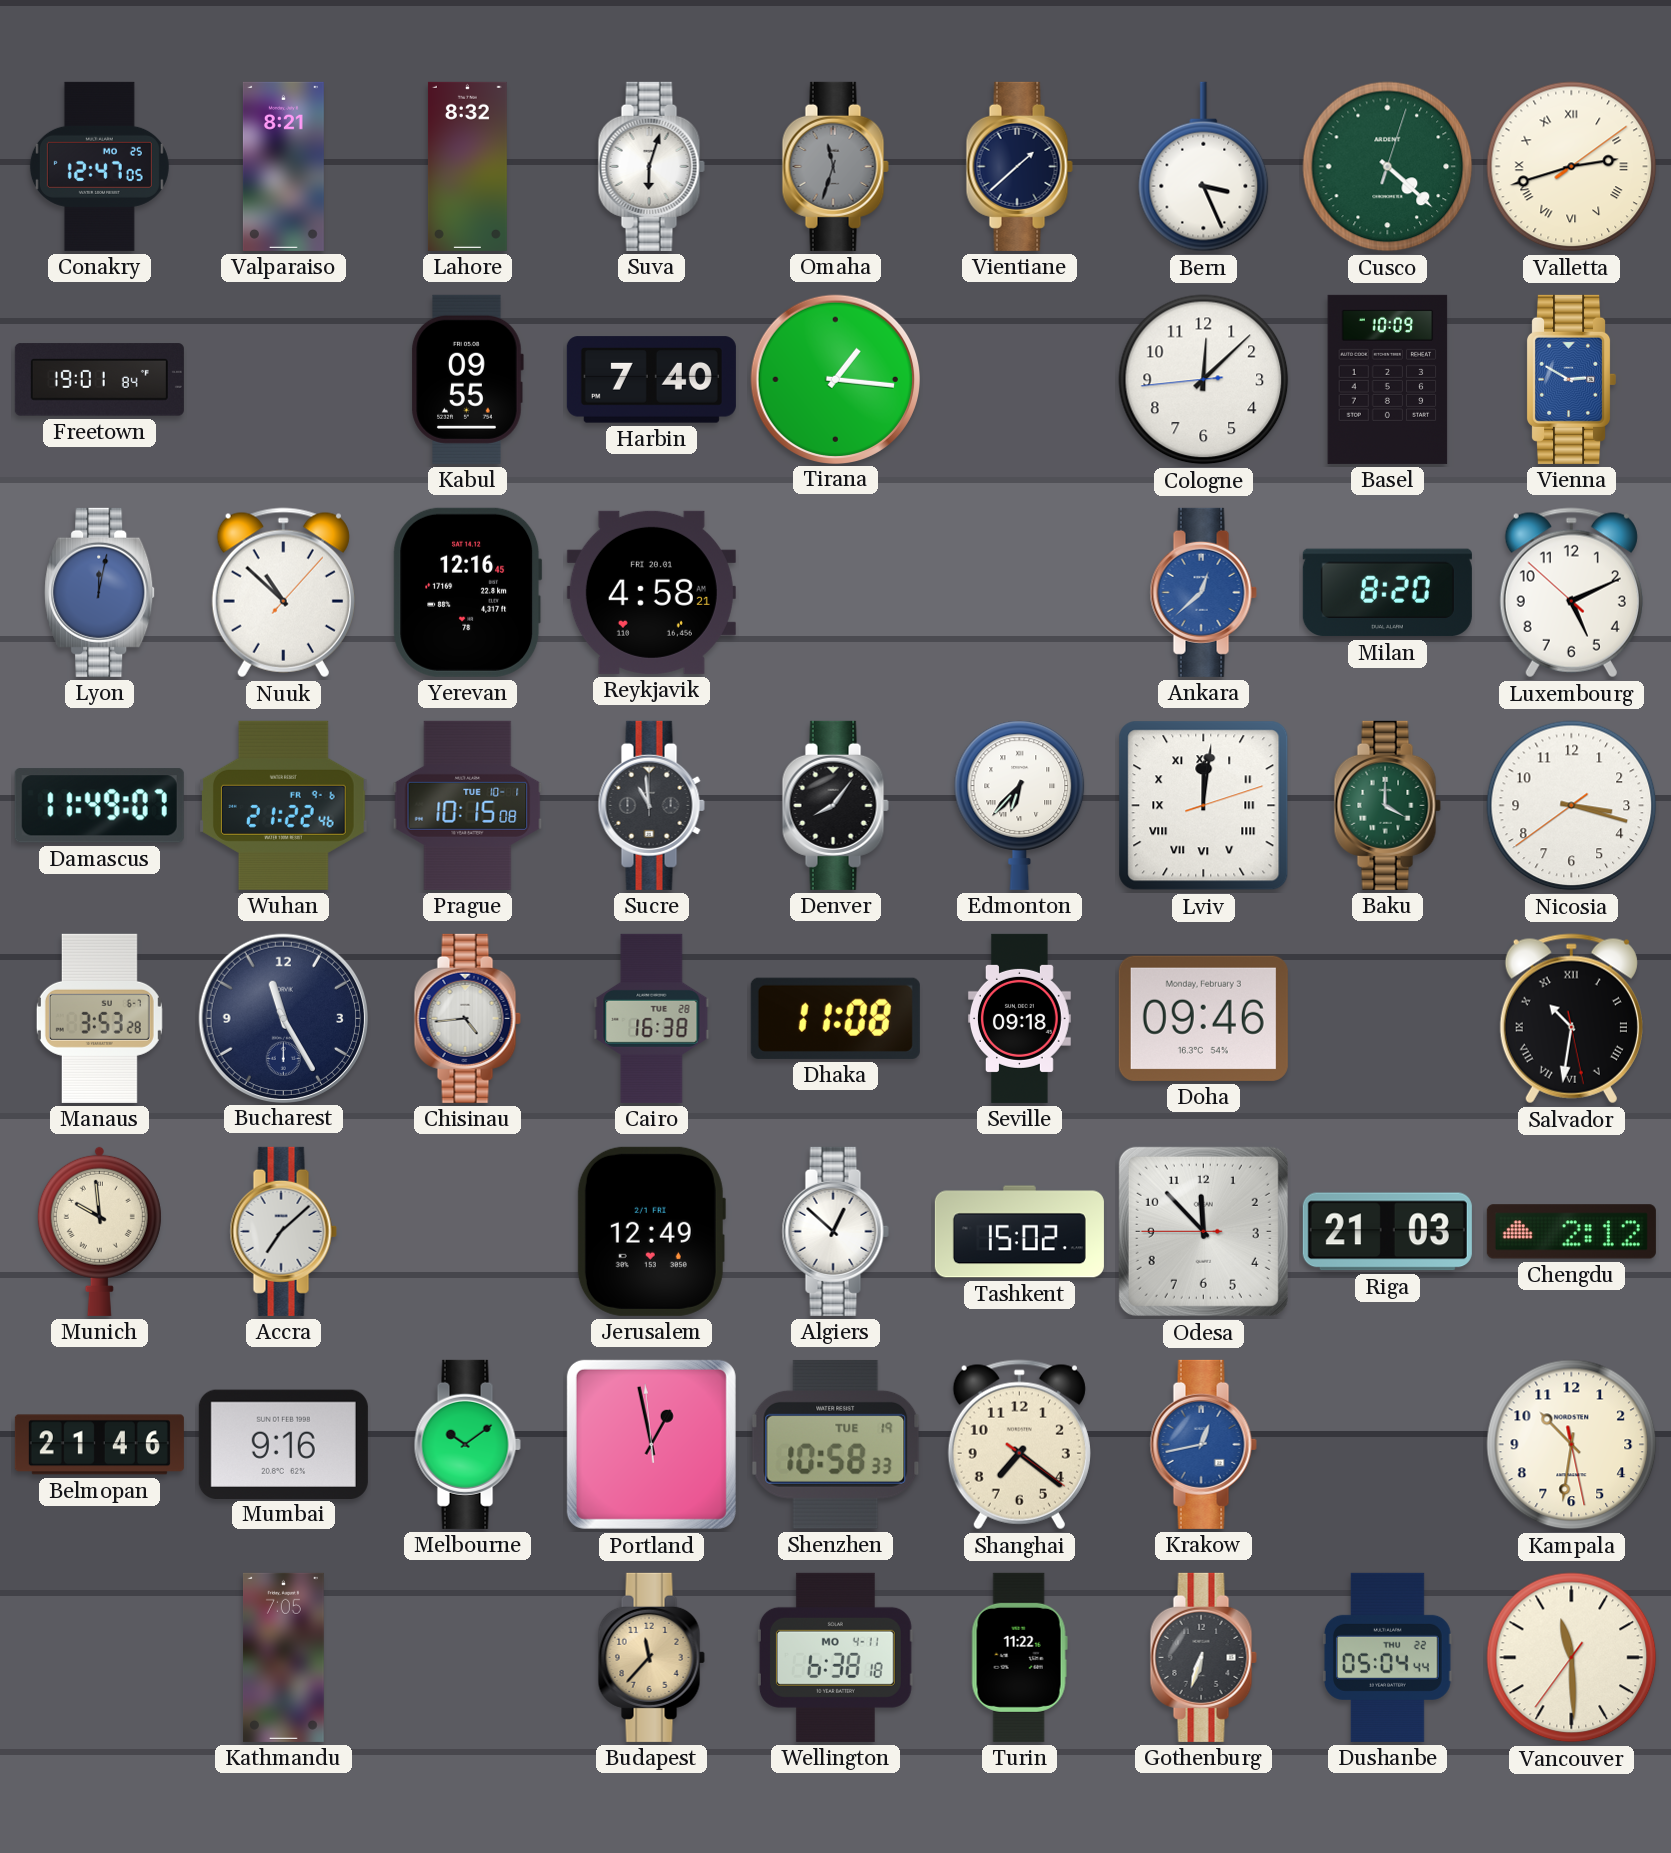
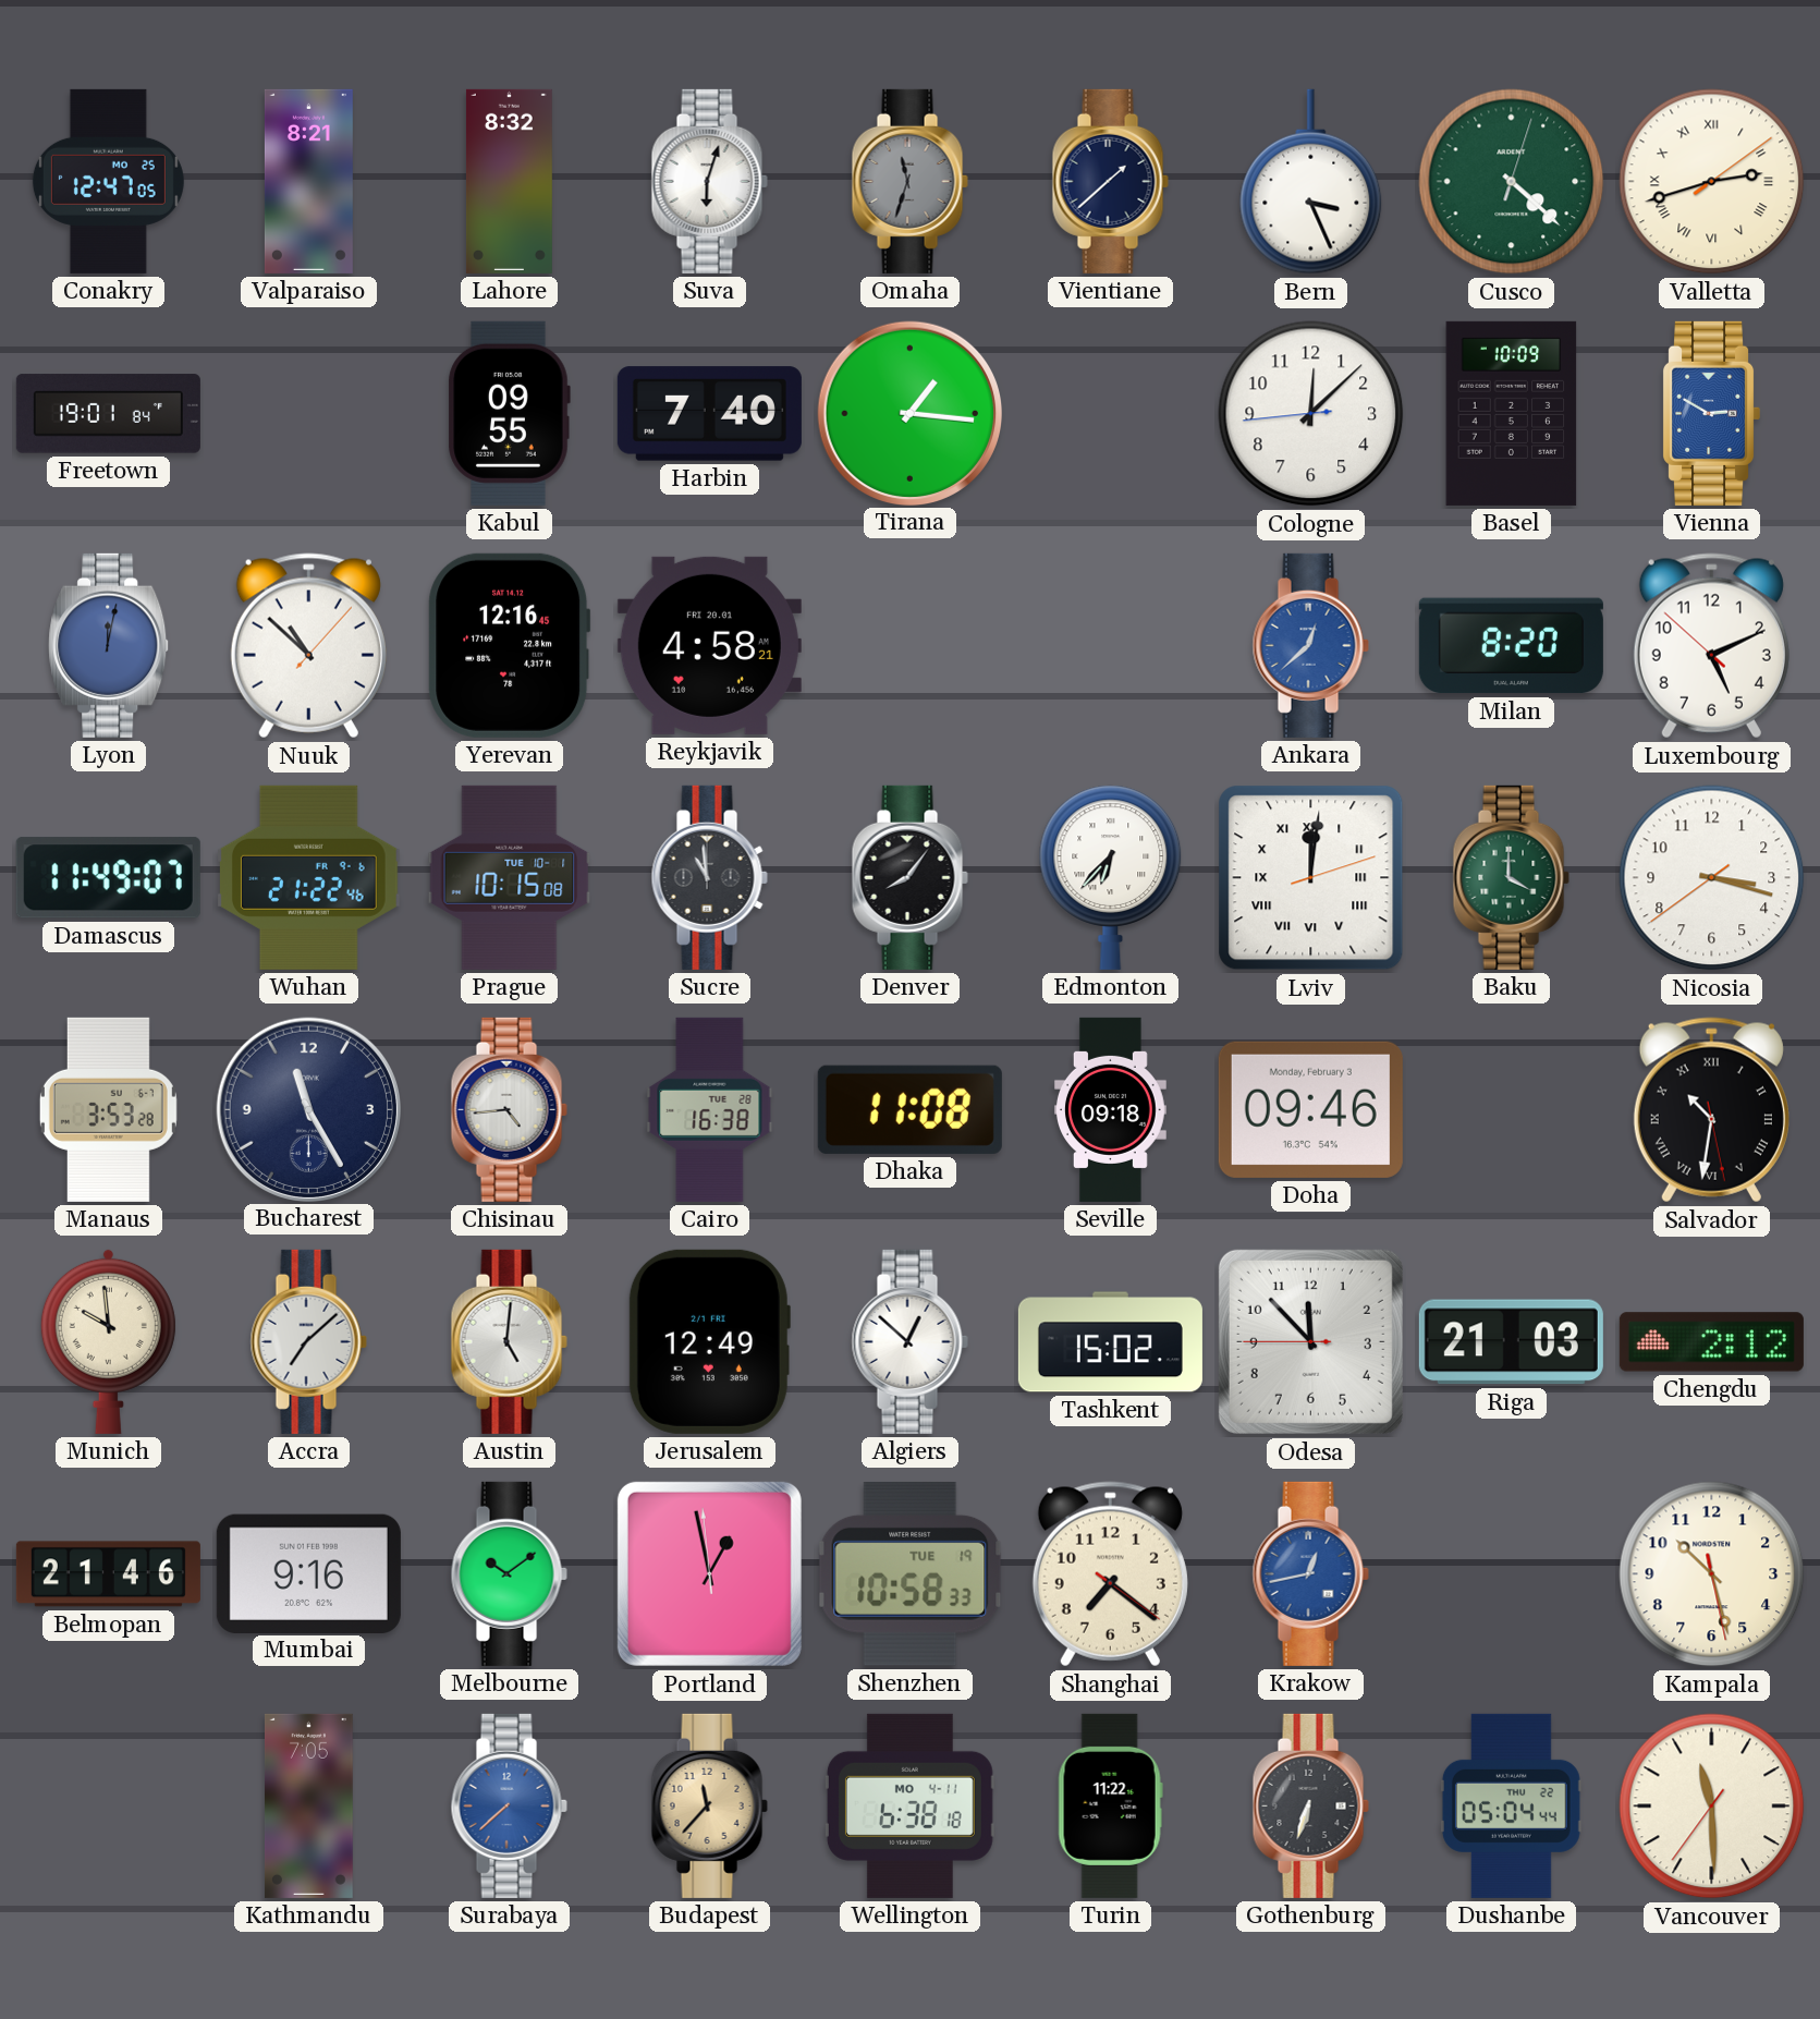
Austin: none -> 5:01 (509, 1341)
Kampala: 10:31 -> 10:27 (1712, 1574)
Surabaya: none -> 7:38 (509, 1805)
